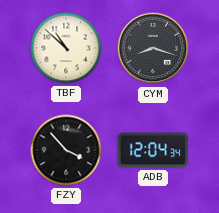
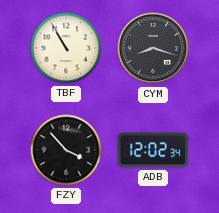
TBF: 10:52 -> 10:55 (66, 48)
ADB: 12:04 -> 12:02 (153, 150)
